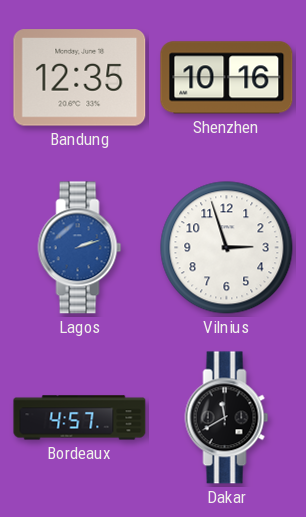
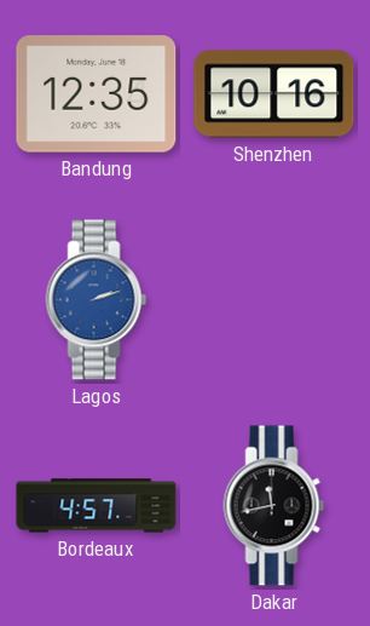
Vilnius: 2:57 -> none (227, 248)
Dakar: 11:40 -> 11:43 (274, 506)
